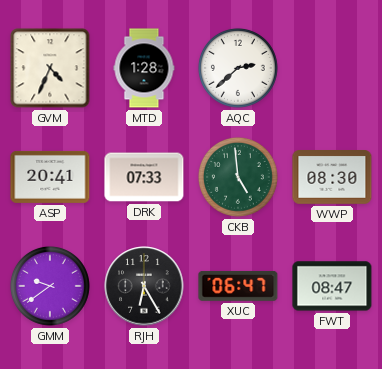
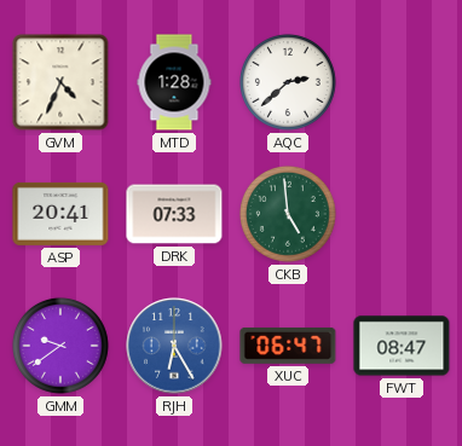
WWP: 08:30 -> none (332, 178)
RJH dial: black -> blue (174, 346)
